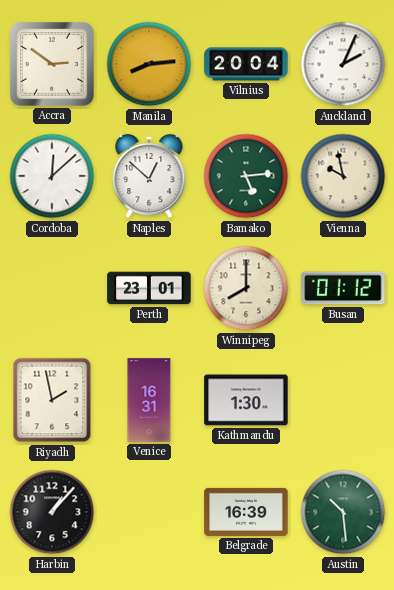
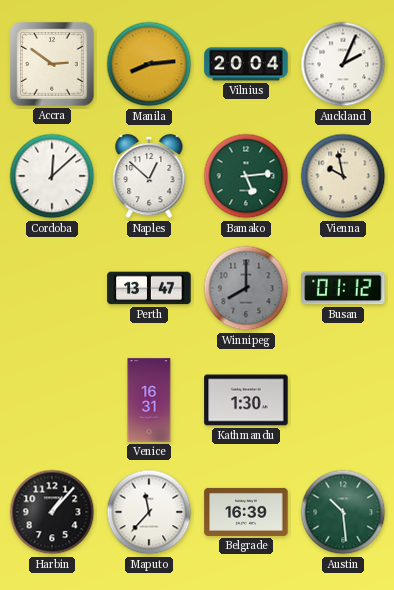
Perth: 23:01 -> 13:47 (149, 288)
Winnipeg dial: cream -> grey (246, 288)
Riyadh: 1:58 -> none (52, 400)
Maputo: none -> 11:37 (149, 512)
